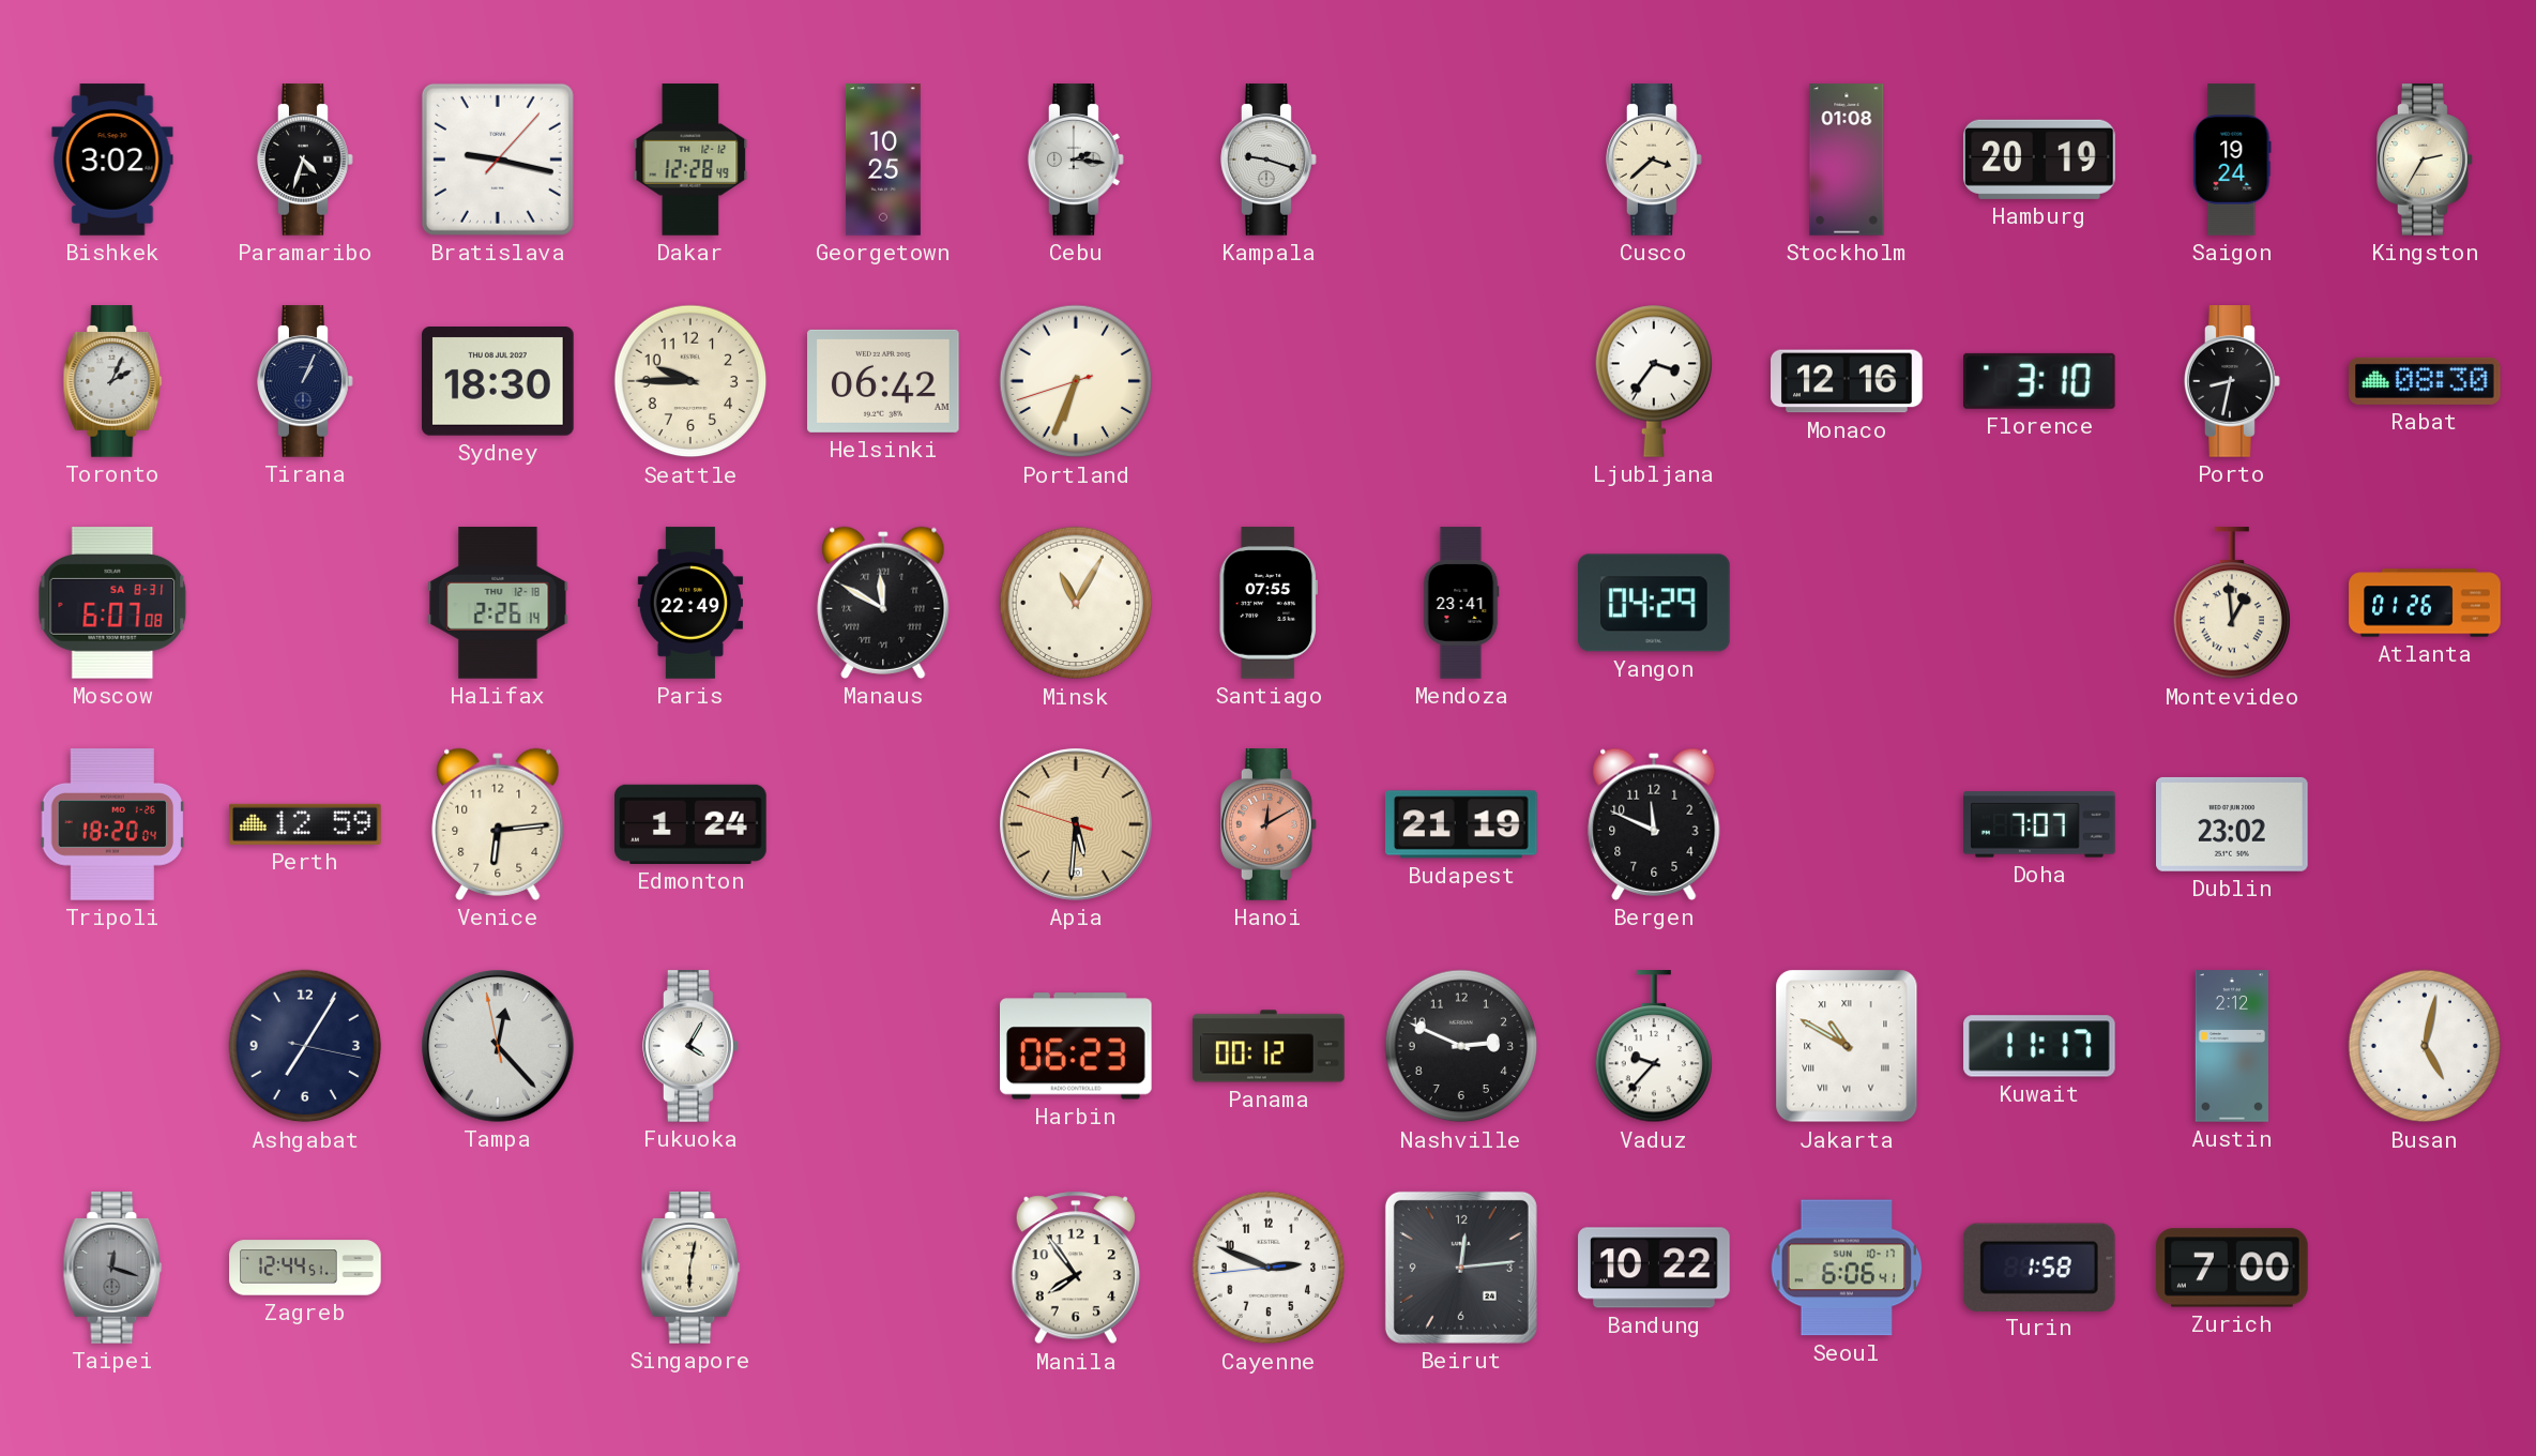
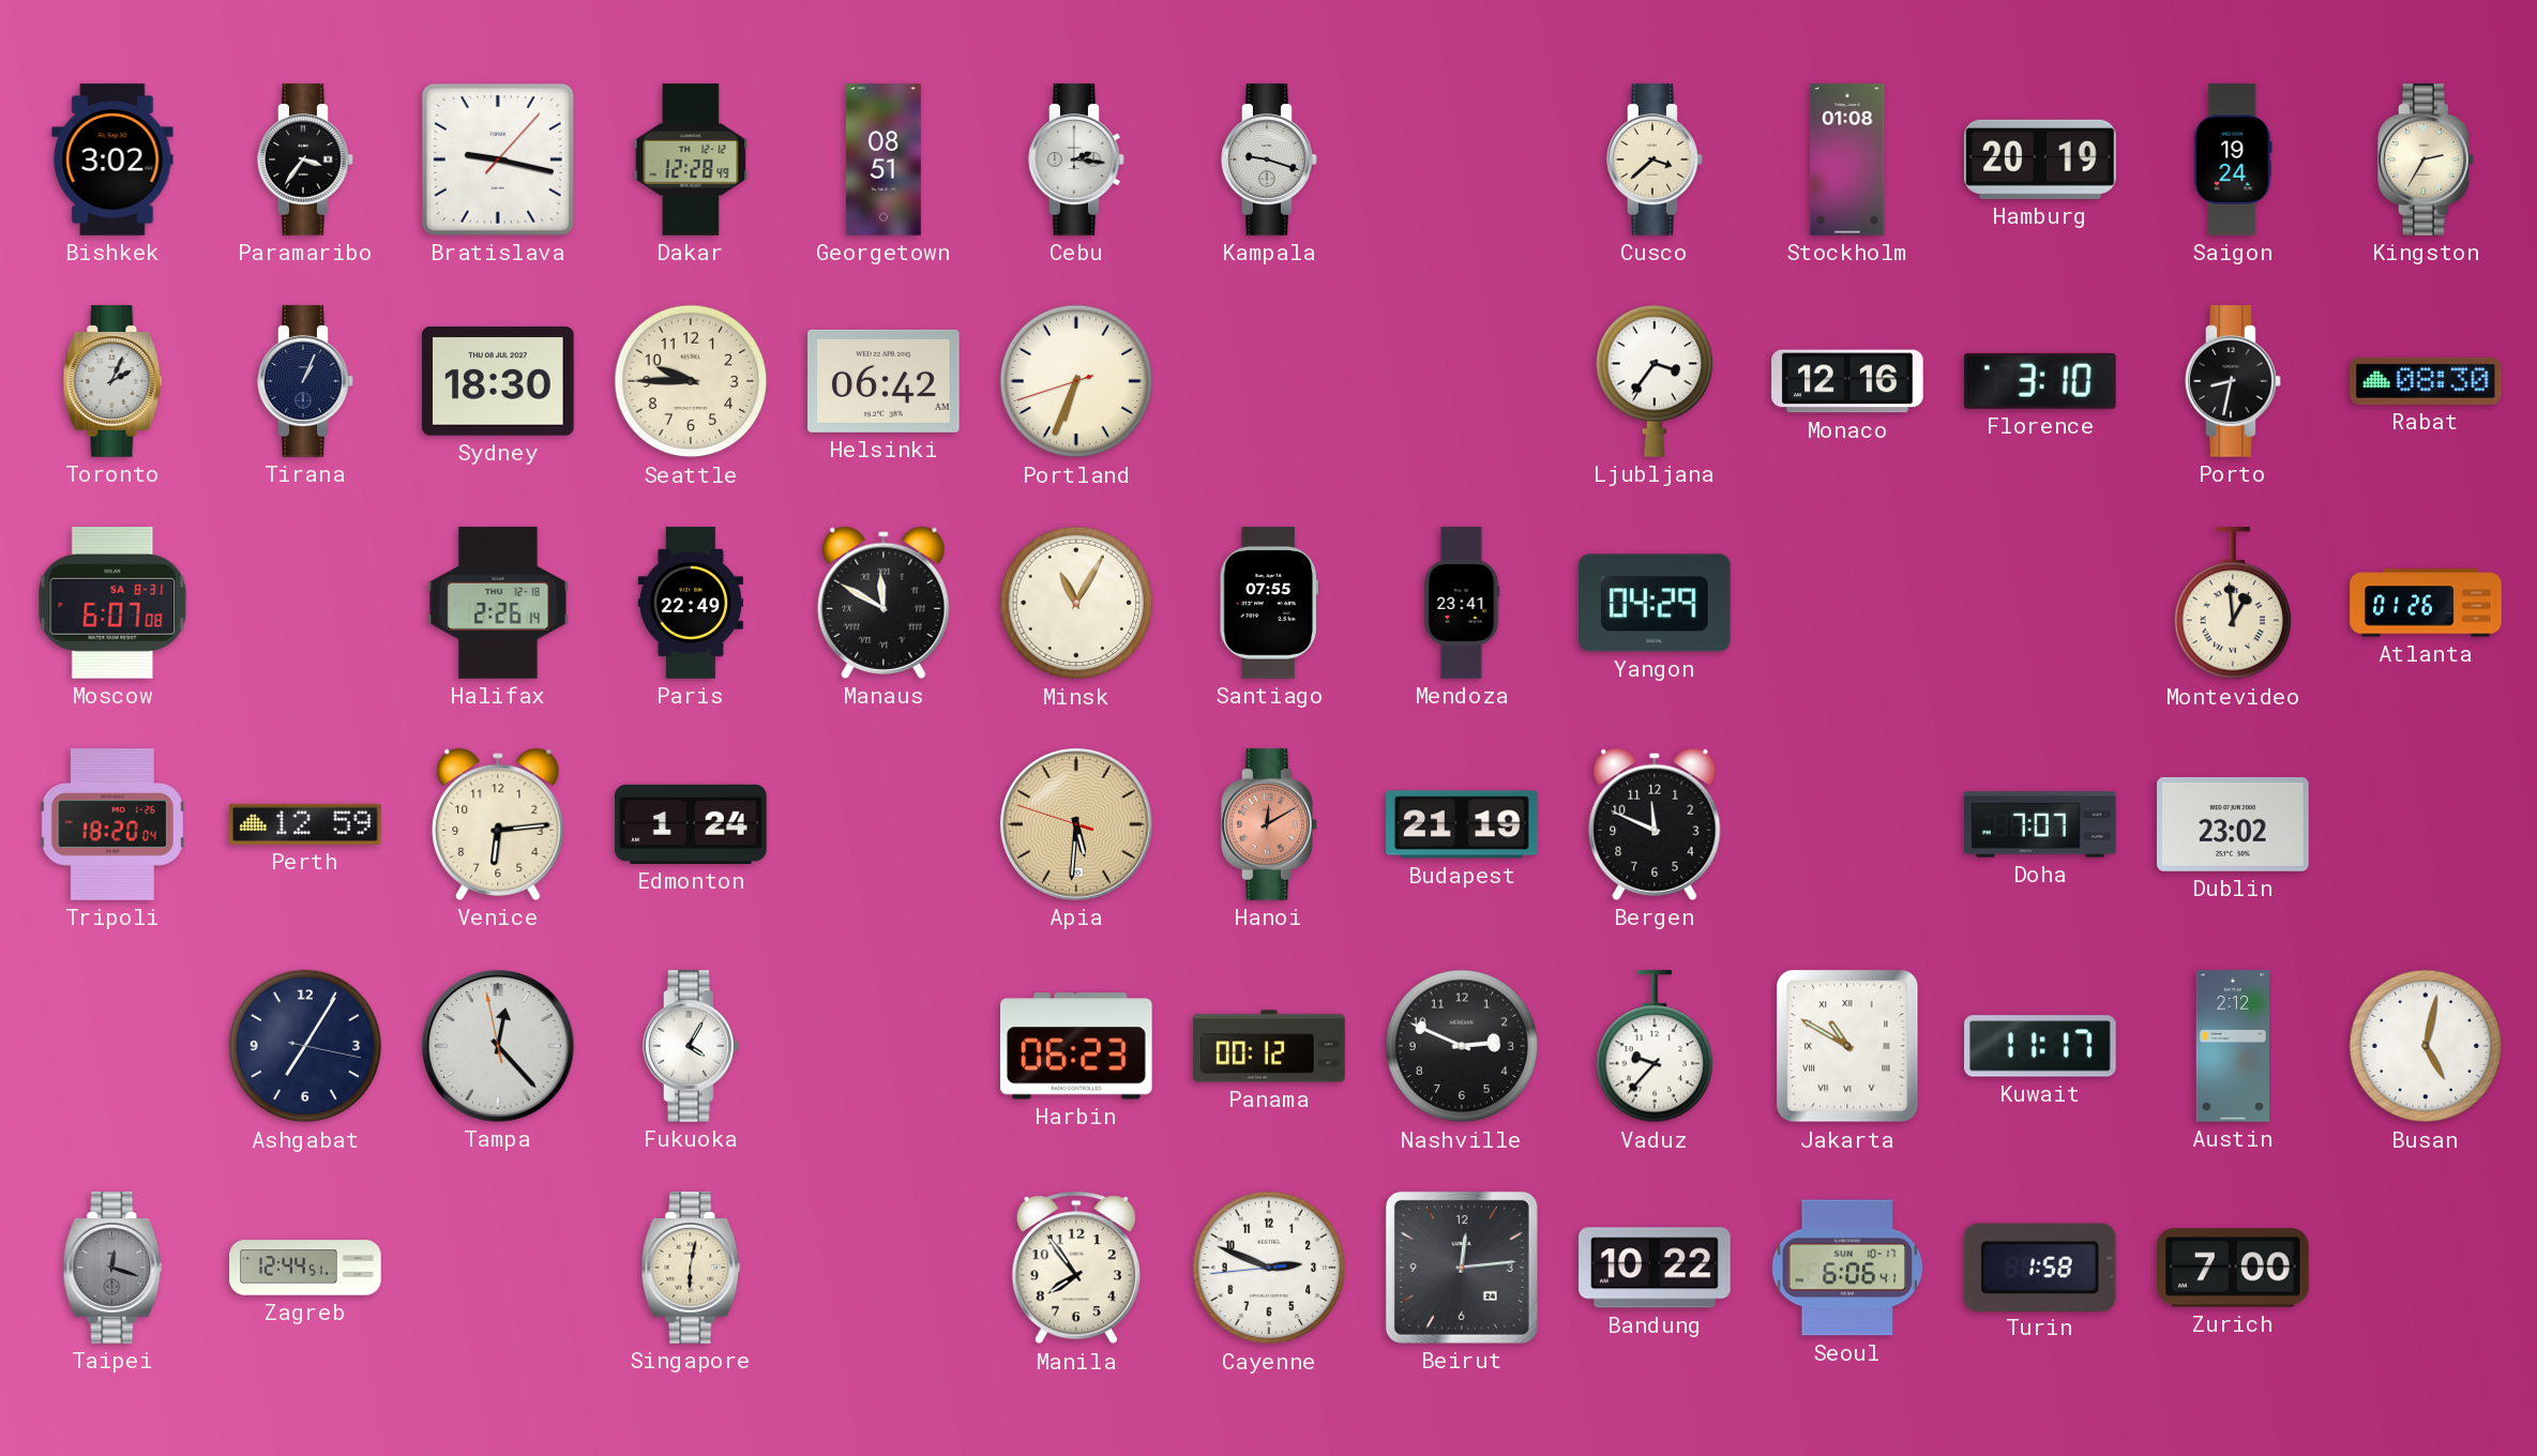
Paramaribo: 4:33 -> 3:36 (305, 160)
Georgetown: 10:25 -> 08:51 (884, 160)
